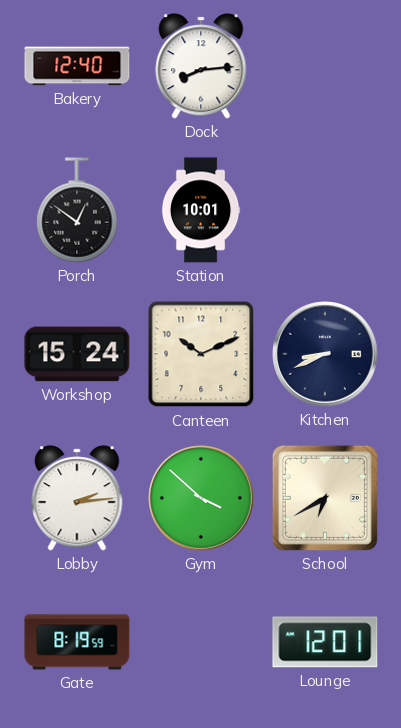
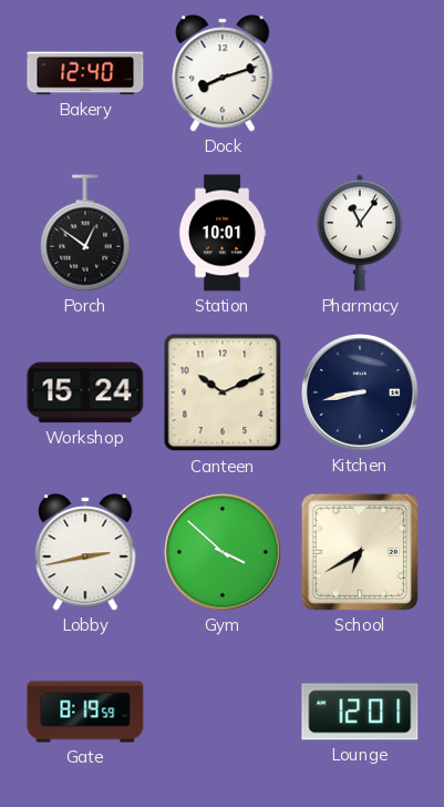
Dock: 8:14 -> 8:12 (223, 73)
Pharmacy: none -> 11:06 (360, 233)
Kitchen: 8:41 -> 8:43 (361, 394)
Lobby: 2:14 -> 2:43 (85, 552)
